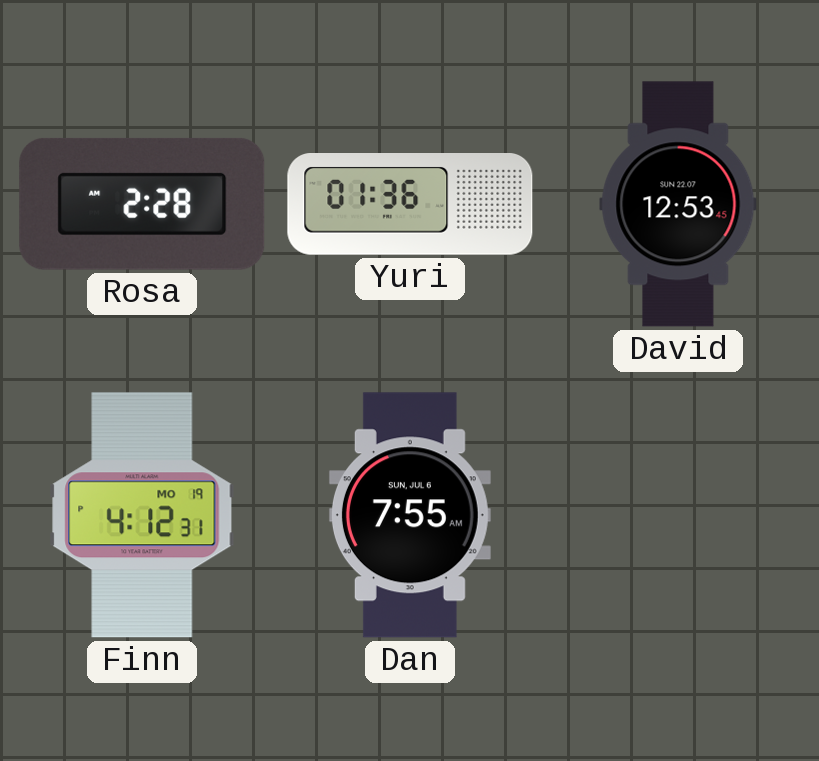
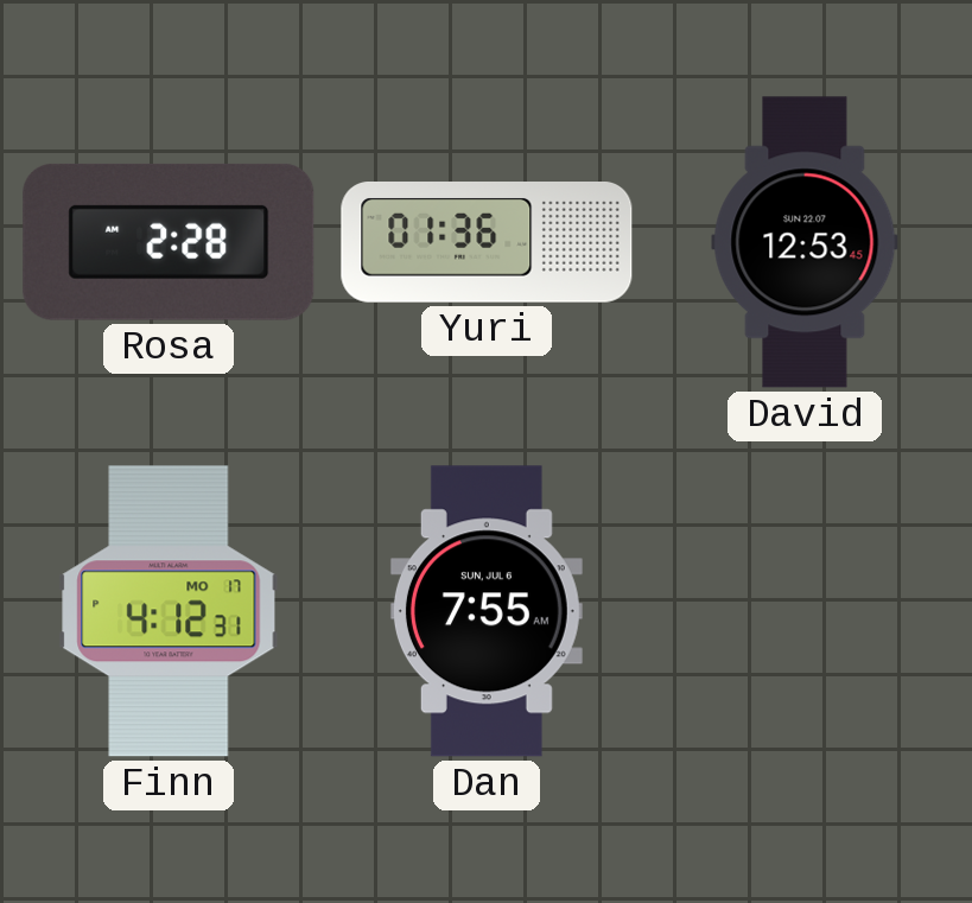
Finn date: MO 19 -> MO 17 (169, 611)
